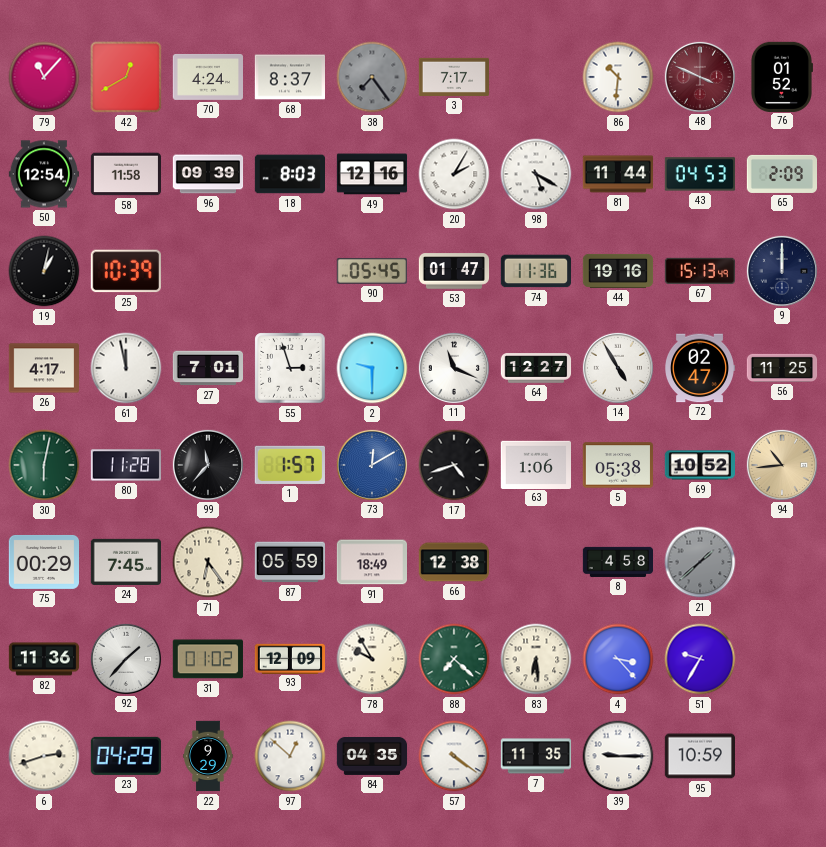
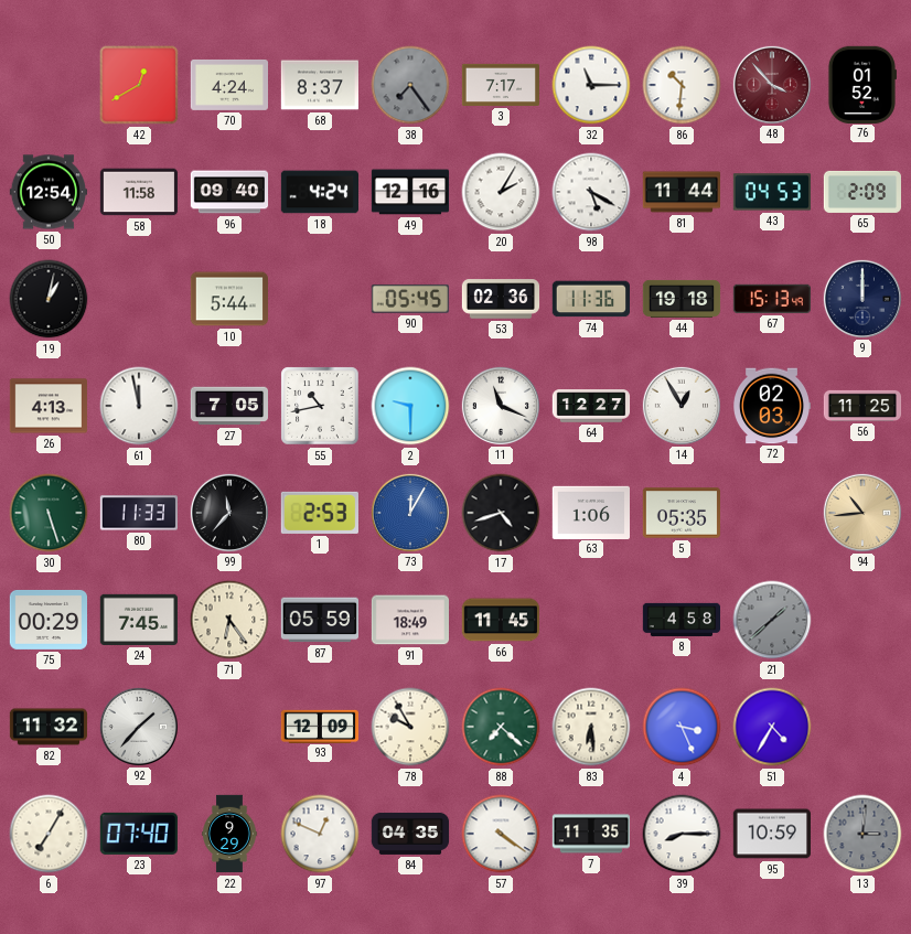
79: 11:07 -> none (44, 77)
32: none -> 11:15 (591, 85)
48: 3:49 -> 3:53 (771, 84)
96: 09:39 -> 09:40 (229, 192)
18: 8:03 -> 4:24 (320, 192)
25: 10:39 -> none (126, 271)
10: none -> 5:44 (228, 299)
53: 01:47 -> 02:36 (501, 299)
44: 19:16 -> 19:18 (682, 299)
26: 4:17 -> 4:13 (47, 406)
27: 7:01 -> 7:05 (228, 406)
55: 2:57 -> 10:43 (320, 406)
14: 4:55 -> 12:55 (680, 405)
72: 02:47 -> 02:03 (772, 406)
30: 6:02 -> 5:27 (49, 513)
80: 11:28 -> 11:33 (138, 513)
1: 1:57 -> 2:53 (320, 513)
73: 12:10 -> 12:05 (409, 512)
5: 05:38 -> 05:35 (680, 513)
69: 10:52 -> none (699, 465)
66: 12:38 -> 11:45 (500, 620)
82: 11:36 -> 11:32 (49, 727)
31: 01:02 -> none (208, 659)
4: 3:23 -> 3:26 (682, 727)
51: 9:35 -> 4:35 (772, 727)
6: 2:42 -> 7:05 (49, 834)
23: 04:29 -> 07:40 (139, 834)
97: 12:52 -> 12:49 (320, 834)
39: 9:15 -> 8:15 (682, 834)
13: none -> 3:01 (862, 834)
